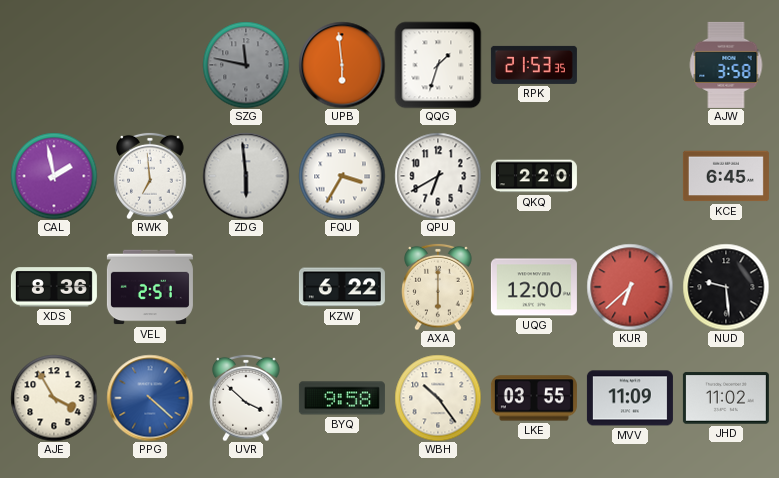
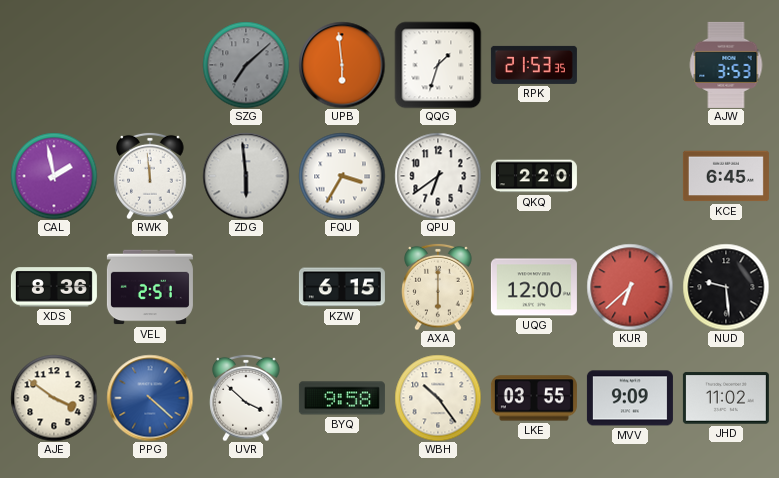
SZG: 11:47 -> 7:08 (246, 65)
AJW: 3:58 -> 3:53 (726, 65)
RWK: 6:59 -> 11:59 (150, 176)
QPU: 6:40 -> 6:39 (438, 176)
KZW: 6:22 -> 6:15 (342, 287)
AJE: 3:55 -> 3:51 (54, 398)
MVV: 11:09 -> 9:09 (630, 398)
